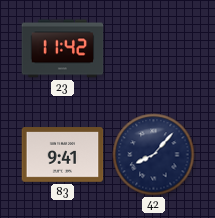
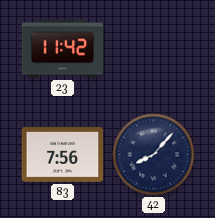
83: 9:41 -> 7:56 (63, 155)
